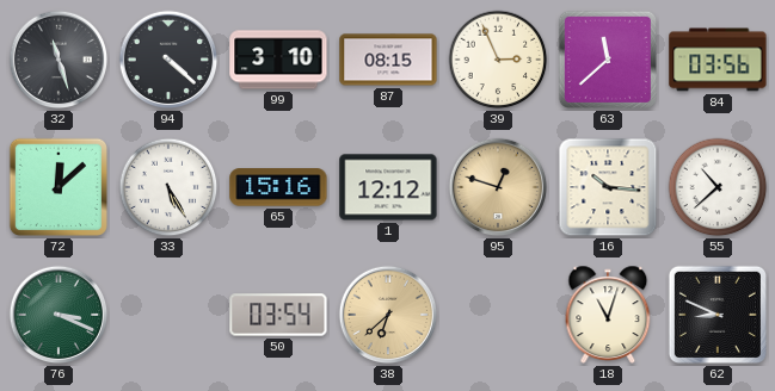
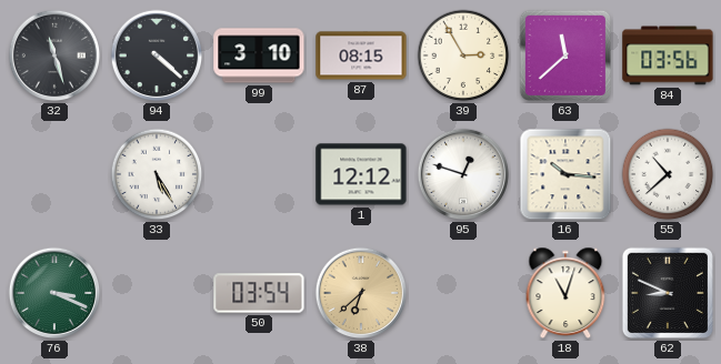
39: 2:56 -> 2:55 (463, 55)
72: 12:08 -> none (59, 187)
65: 15:16 -> none (278, 187)
95 dial: champagne -> white (463, 174)
